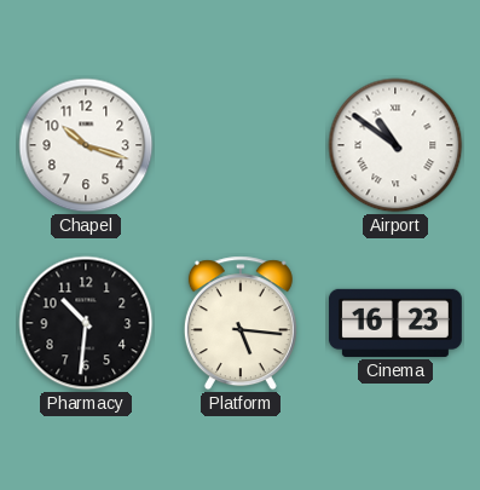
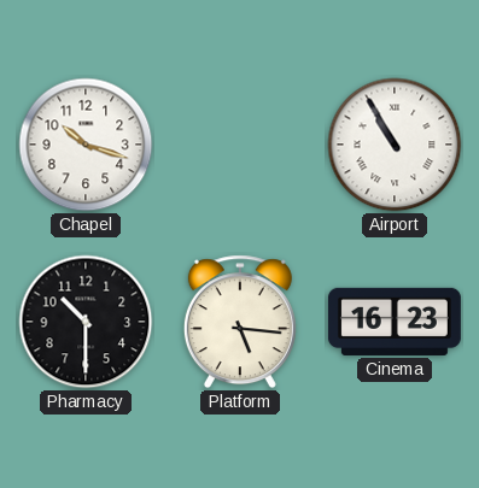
Airport: 10:51 -> 10:55 (395, 145)
Pharmacy: 10:31 -> 10:30 (86, 322)
